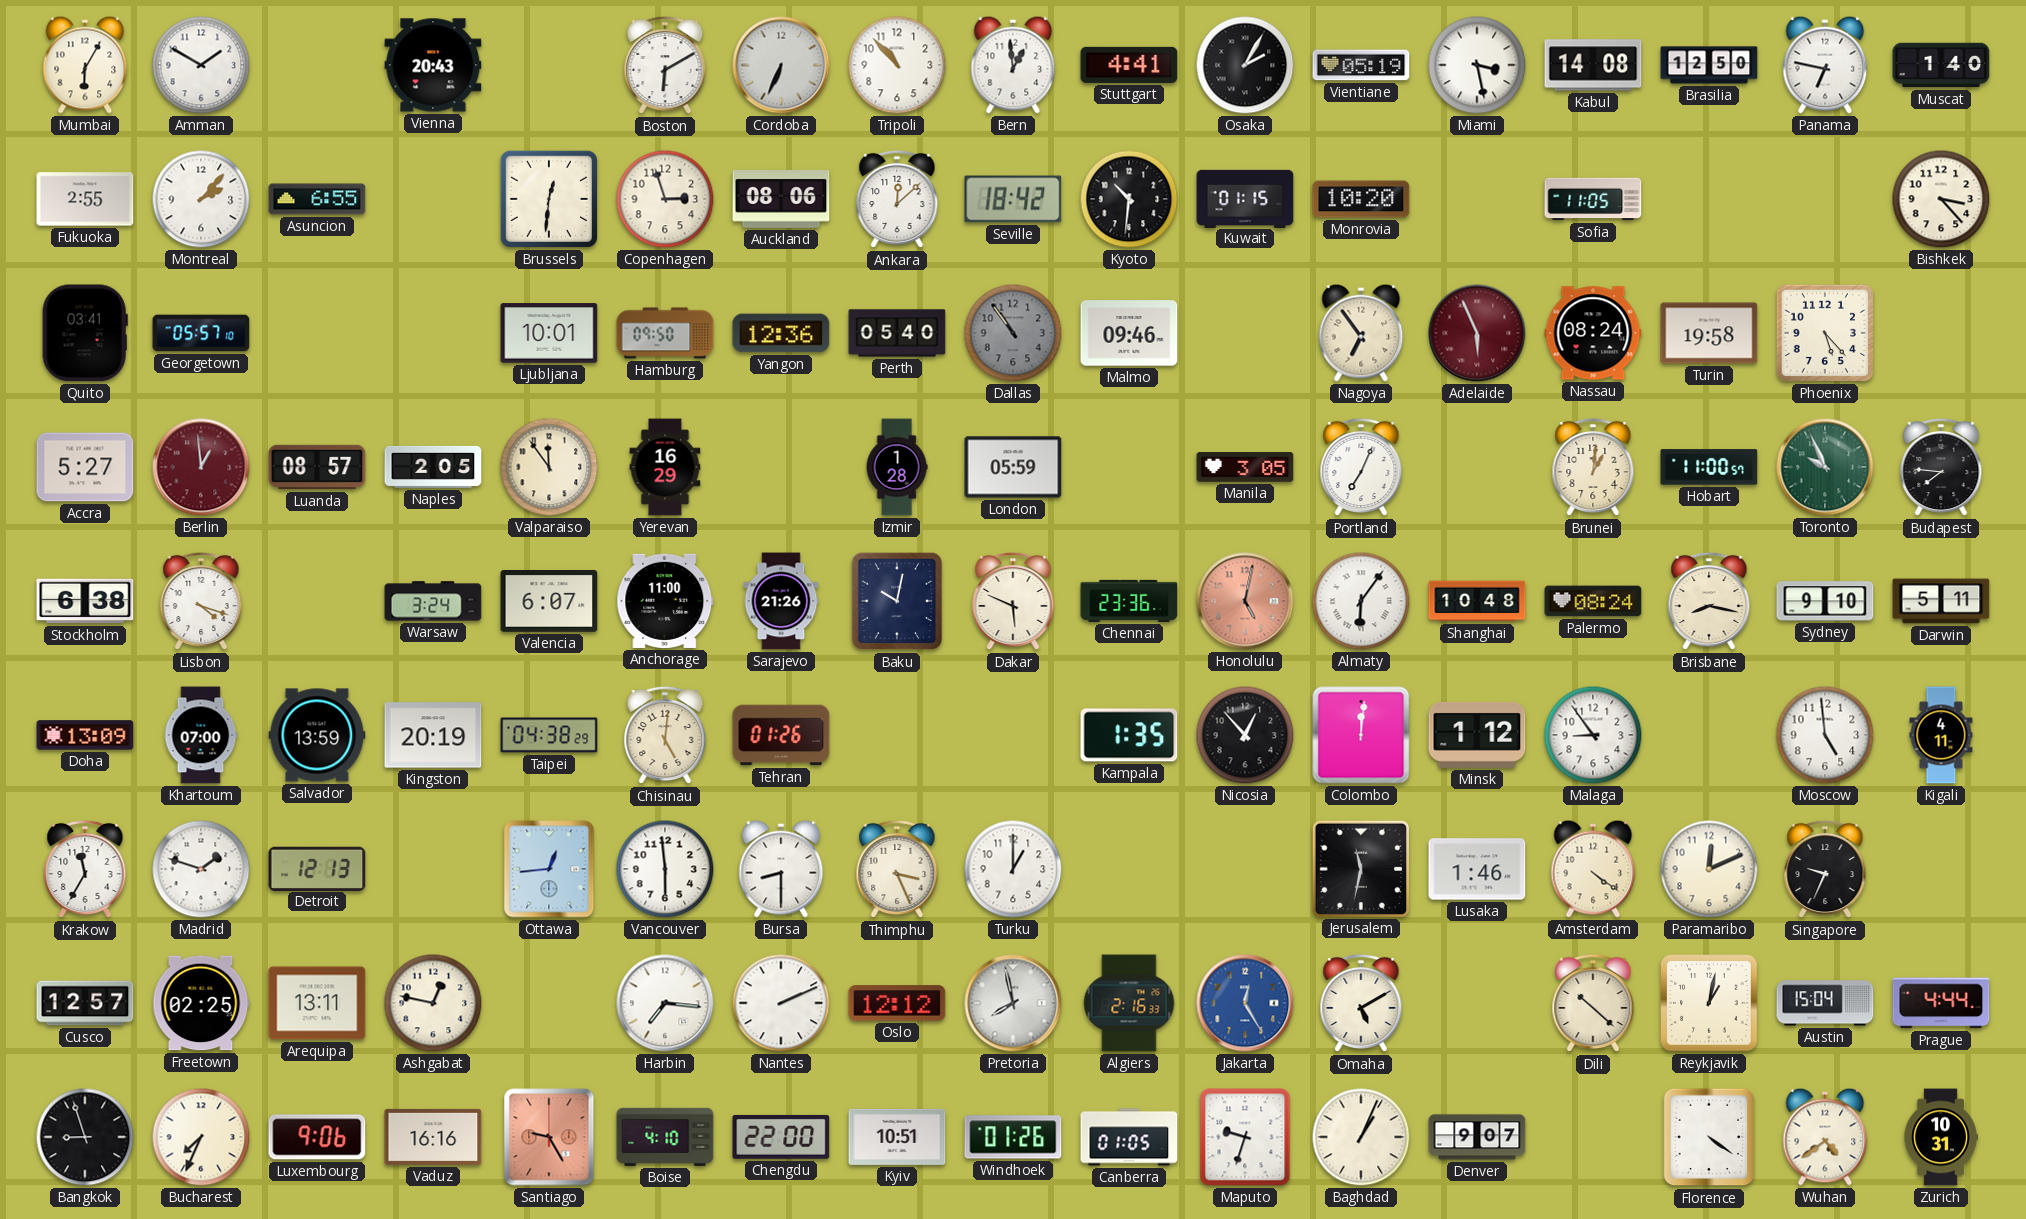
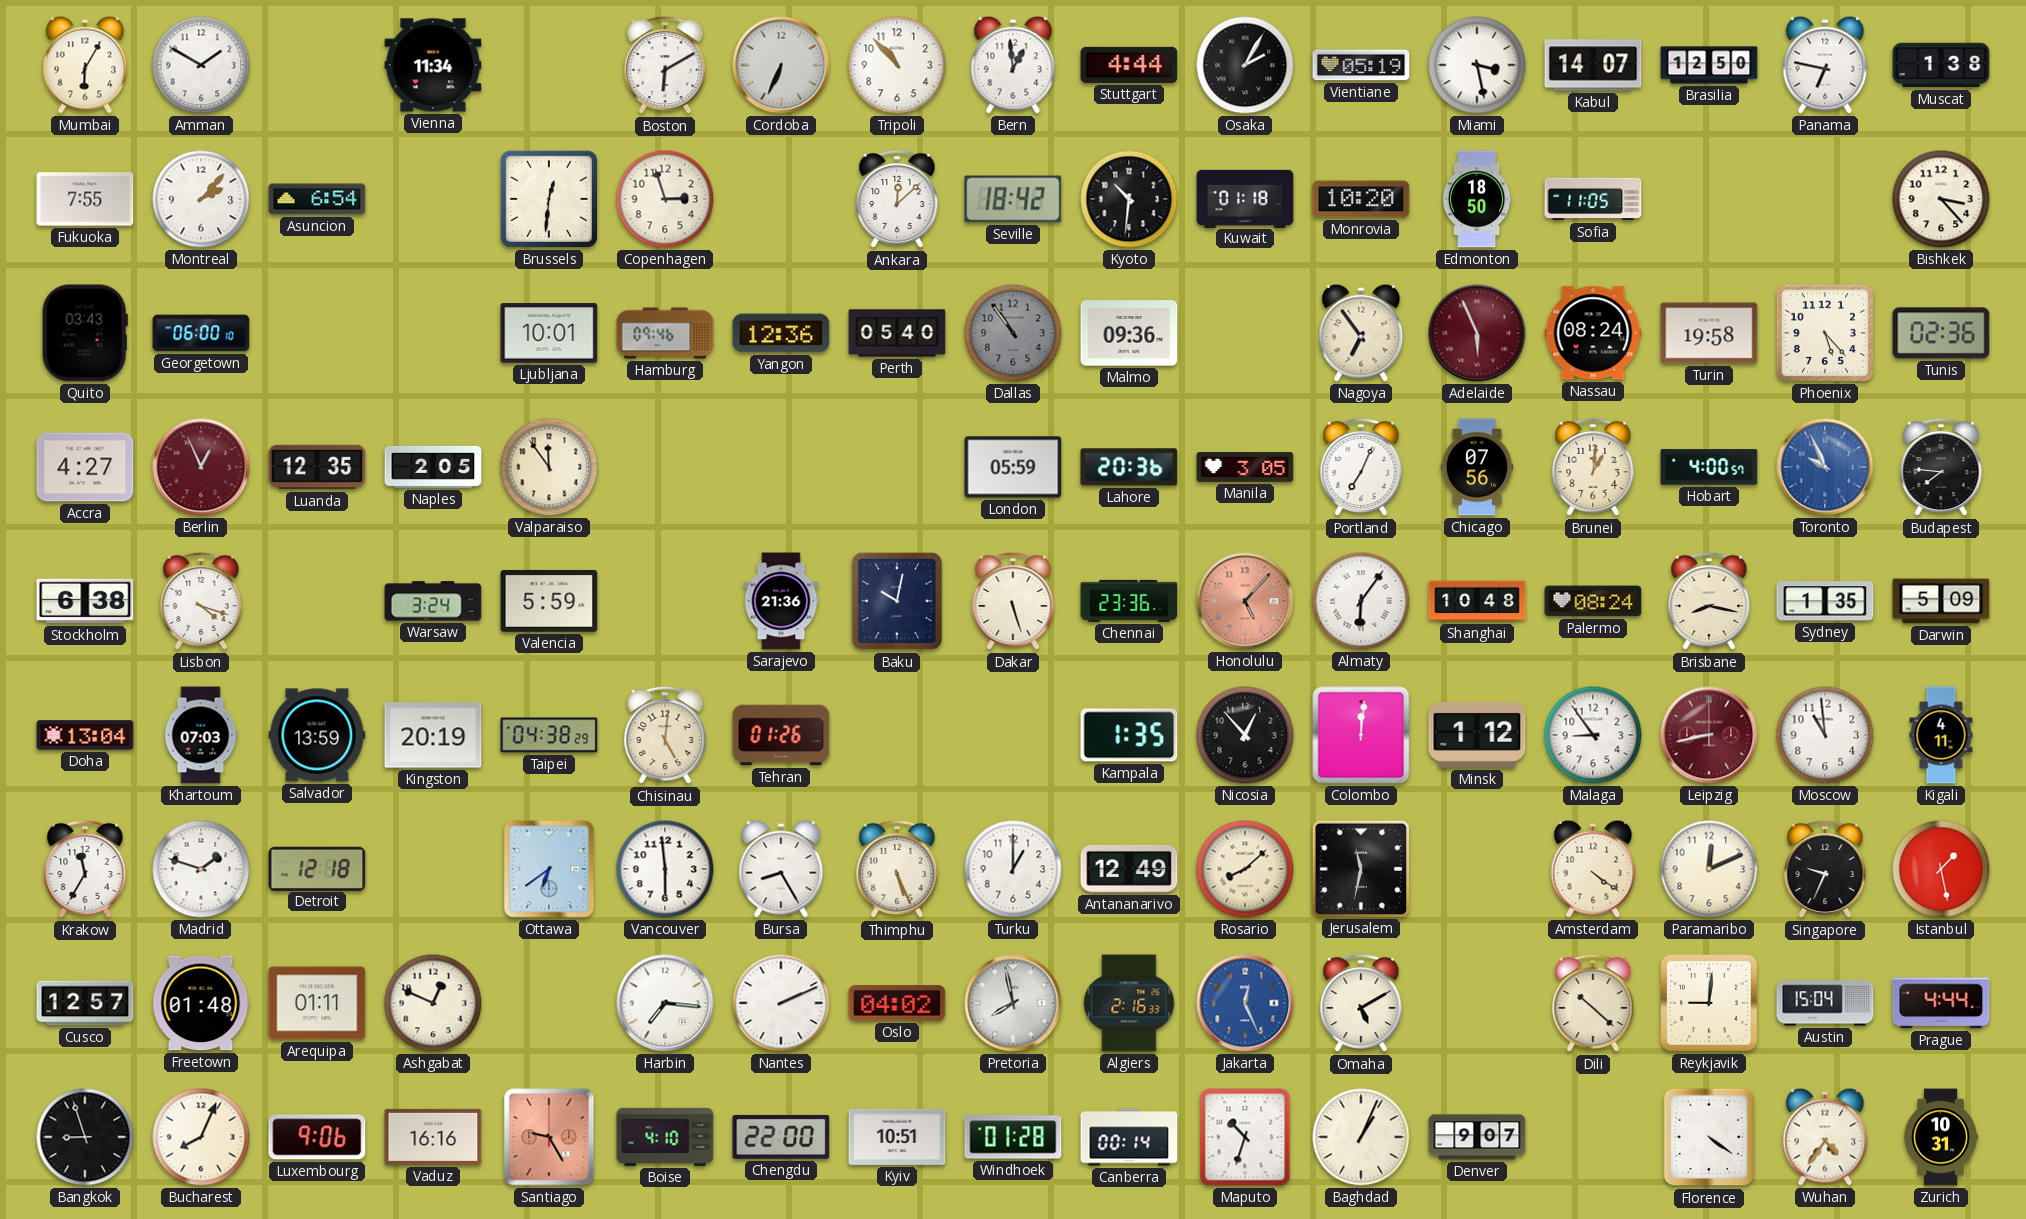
Vienna: 20:43 -> 11:34 (433, 65)
Stuttgart: 4:41 -> 4:44 (1129, 65)
Kabul: 14:08 -> 14:07 (1593, 65)
Muscat: 1:40 -> 1:38 (1941, 65)
Fukuoka: 2:55 -> 7:55 (85, 199)
Asuncion: 6:55 -> 6:54 (317, 199)
Auckland: 08:06 -> none (781, 200)
Kuwait: 01:15 -> 01:18 (1245, 198)
Edmonton: none -> 18:50 (1477, 199)
Quito: 03:41 -> 03:43 (85, 333)
Georgetown: 05:57 -> 06:00 (201, 333)
Hamburg: 09:50 -> 09:46 (665, 333)
Malmo: 09:46 -> 09:36 (1129, 333)
Tunis: none -> 02:36 (1941, 333)
Accra: 5:27 -> 4:27 (85, 467)
Berlin: 12:59 -> 12:56 (201, 467)
Luanda: 08:57 -> 12:35 (317, 467)
Yerevan: 16:29 -> none (665, 467)
Izmir: 1:28 -> none (897, 467)
Lahore: none -> 20:36 (1129, 467)
Chicago: none -> 07:56 (1477, 467)
Hobart: 11:00 -> 4:00 (1709, 467)
Toronto dial: green -> blue (1825, 467)
Valencia: 6:07 -> 5:59 (549, 602)
Anchorage: 11:00 -> none (665, 601)
Sarajevo: 21:26 -> 21:36 (781, 601)
Dakar: 5:49 -> 5:27 (1013, 601)
Honolulu: 5:02 -> 5:07 (1245, 601)
Sydney: 9:10 -> 1:35 (1825, 601)
Darwin: 5:11 -> 5:09 (1941, 601)
Doha: 13:09 -> 13:04 (85, 735)
Khartoum: 07:00 -> 07:03 (201, 735)
Leipzig: none -> 8:43 (1709, 735)
Moscow: 4:59 -> 10:59 (1825, 735)
Detroit: 12:13 -> 12:18 (317, 868)
Ottawa: 12:44 -> 6:39 (549, 869)
Bursa: 8:30 -> 8:25 (781, 869)
Thimphu: 3:26 -> 5:26 (897, 869)
Antananarivo: none -> 12:49 (1129, 869)
Rosario: none -> 8:08 (1245, 869)
Lusaka: 1:46 -> none (1477, 869)
Istanbul: none -> 1:28 (1941, 869)
Freetown: 02:25 -> 01:48 (201, 1003)
Arequipa: 13:11 -> 01:11 (317, 1003)
Ashgabat: 12:47 -> 12:49 (433, 1003)
Oslo: 12:12 -> 04:02 (897, 1003)
Jakarta: 12:25 -> 12:26 (1245, 1003)
Reykjavik: 1:02 -> 9:01 (1709, 1003)
Bucharest: 7:34 -> 8:04 (201, 1137)
Windhoek: 01:26 -> 01:28 (1013, 1137)
Canberra: 01:05 -> 00:14 (1129, 1137)
Maputo: 9:33 -> 10:33 (1245, 1137)
Wuhan: 4:39 -> 4:36 (1825, 1137)
